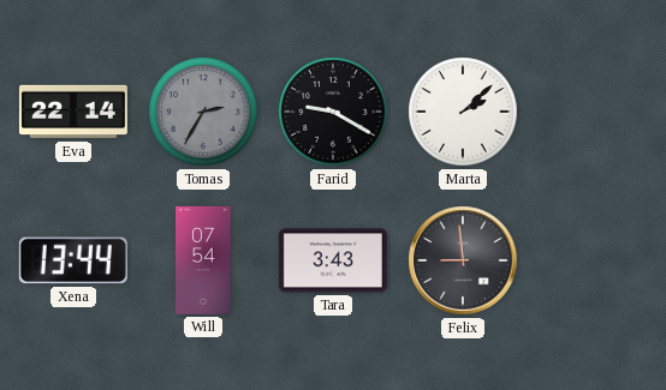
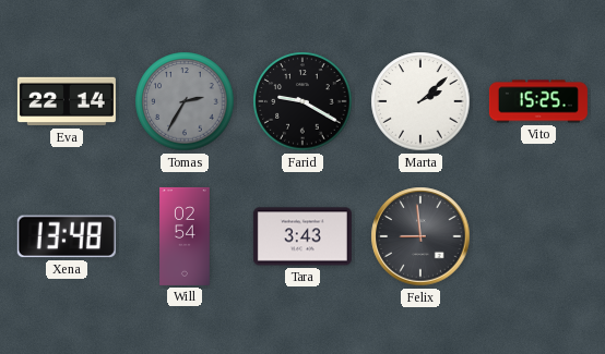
Vito: none -> 15:25 (538, 101)
Xena: 13:44 -> 13:48 (67, 236)
Will: 07:54 -> 02:54 (185, 236)
